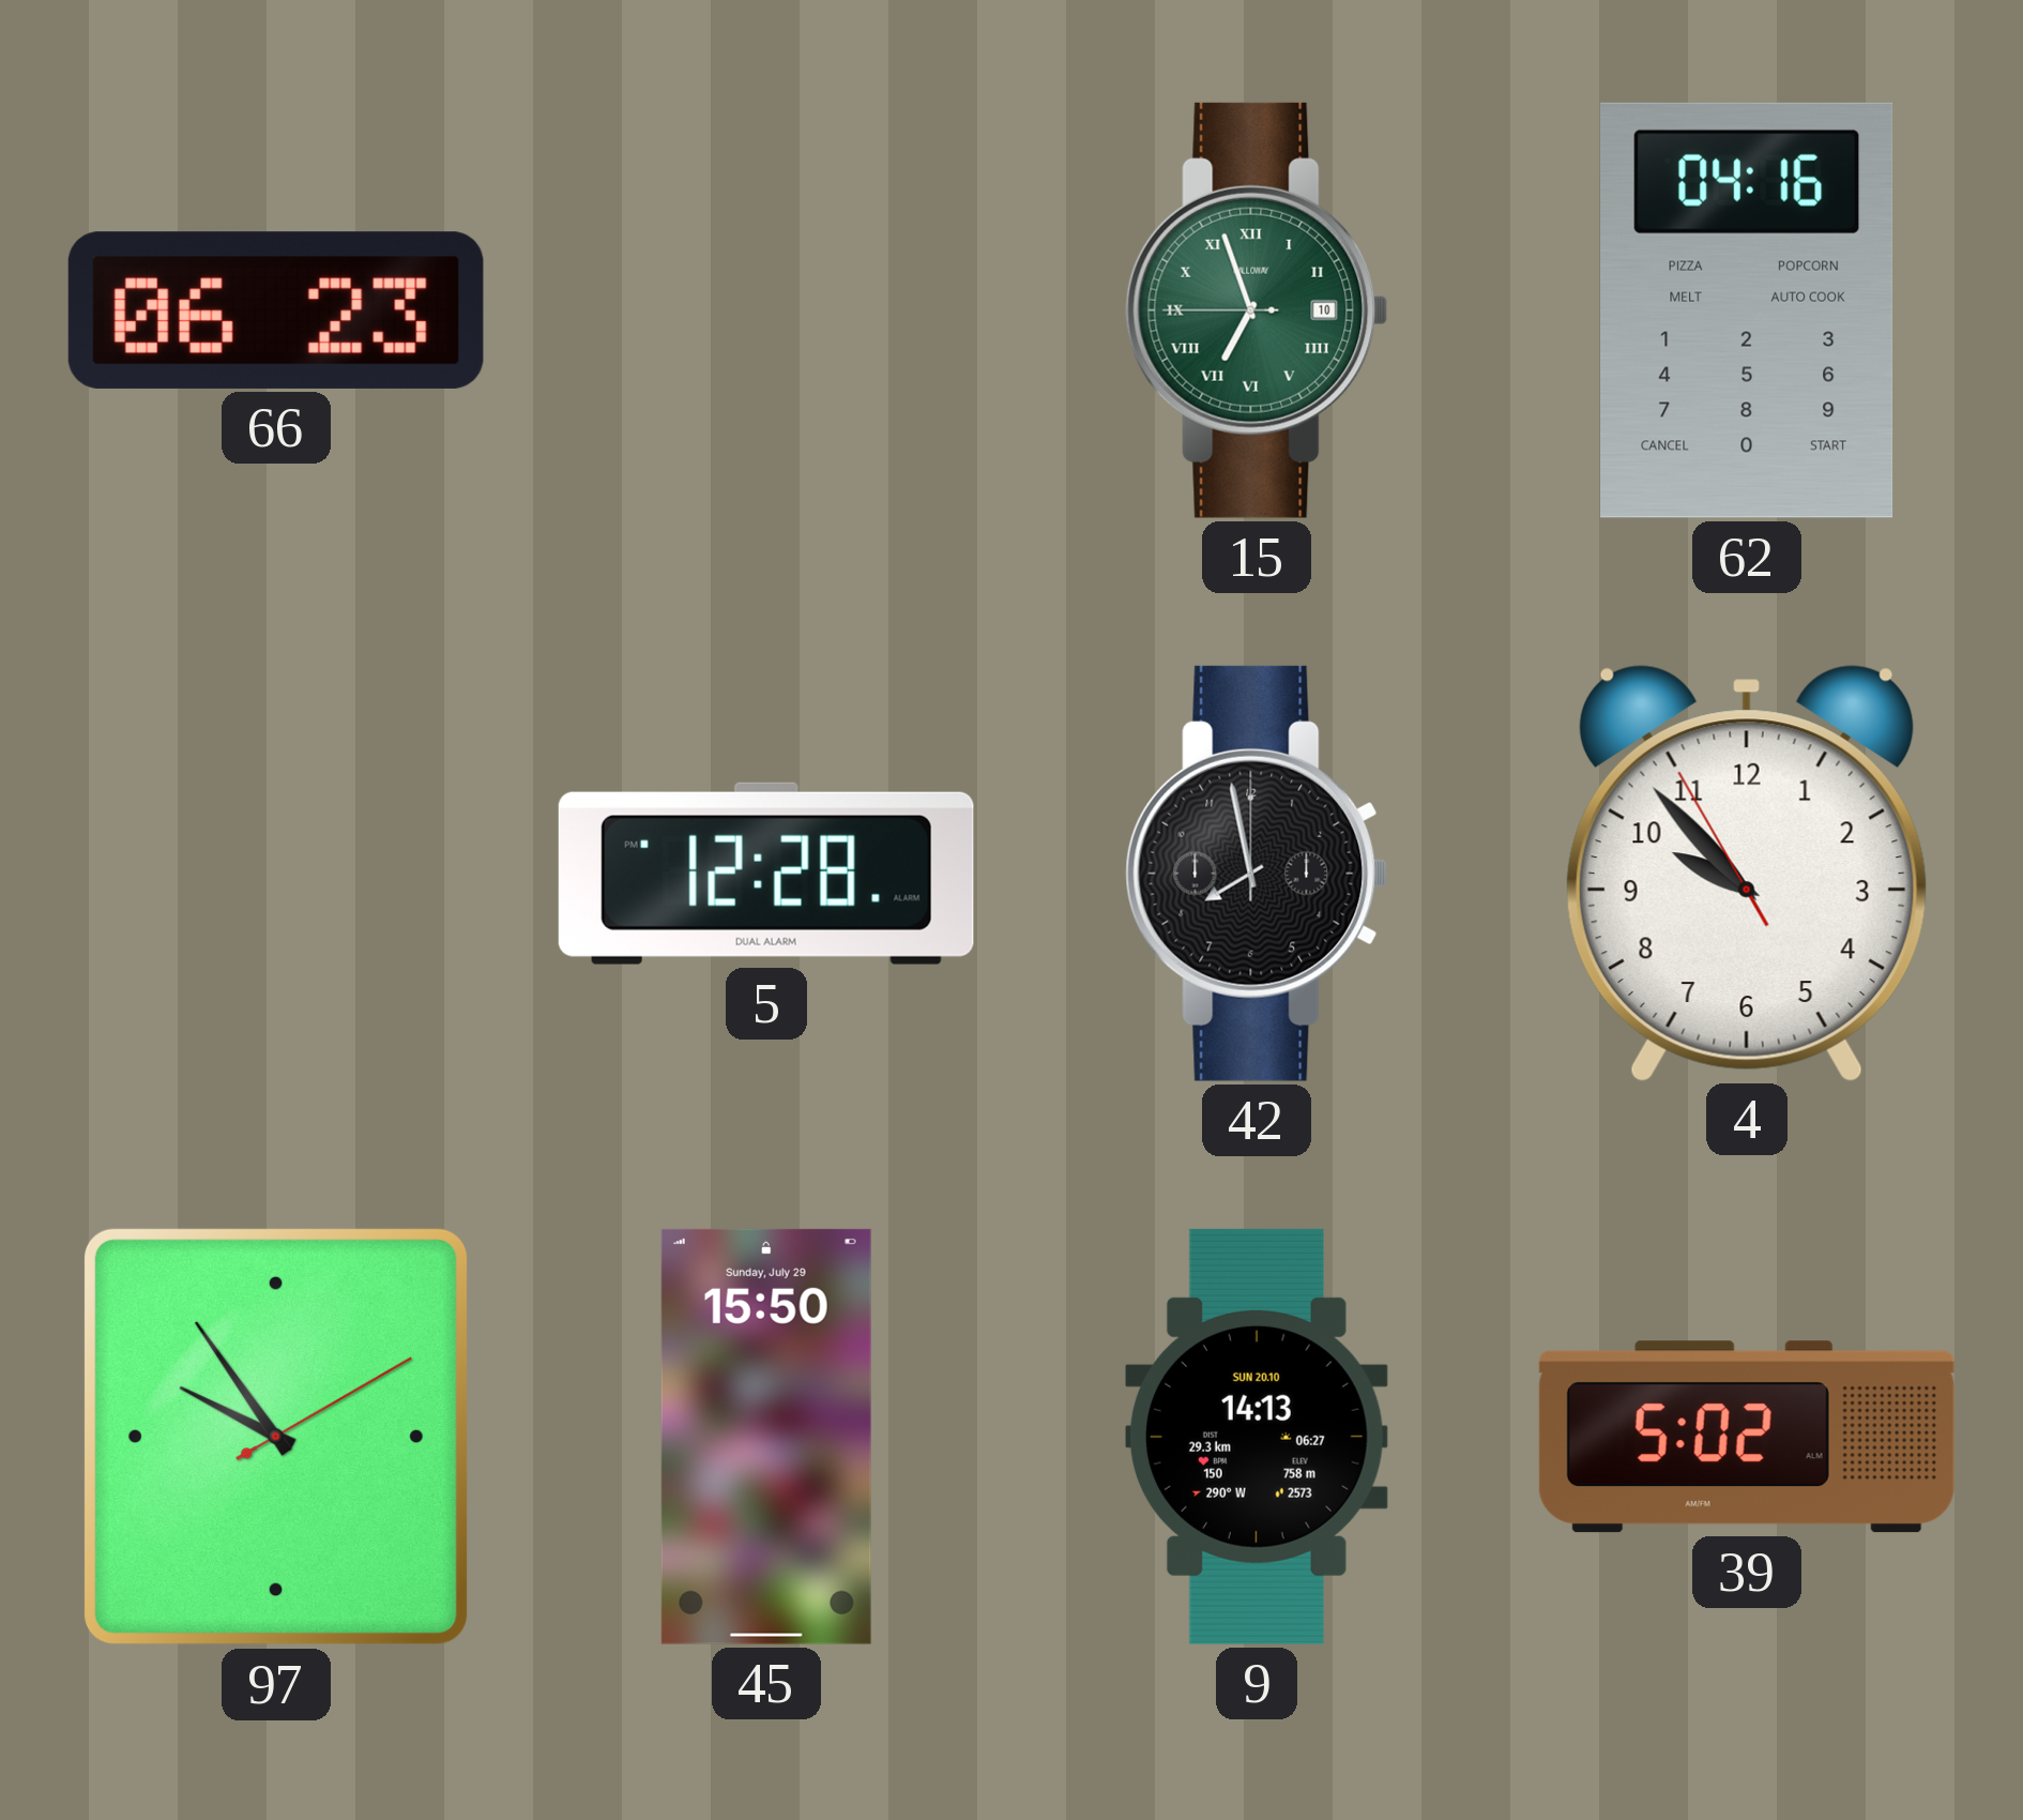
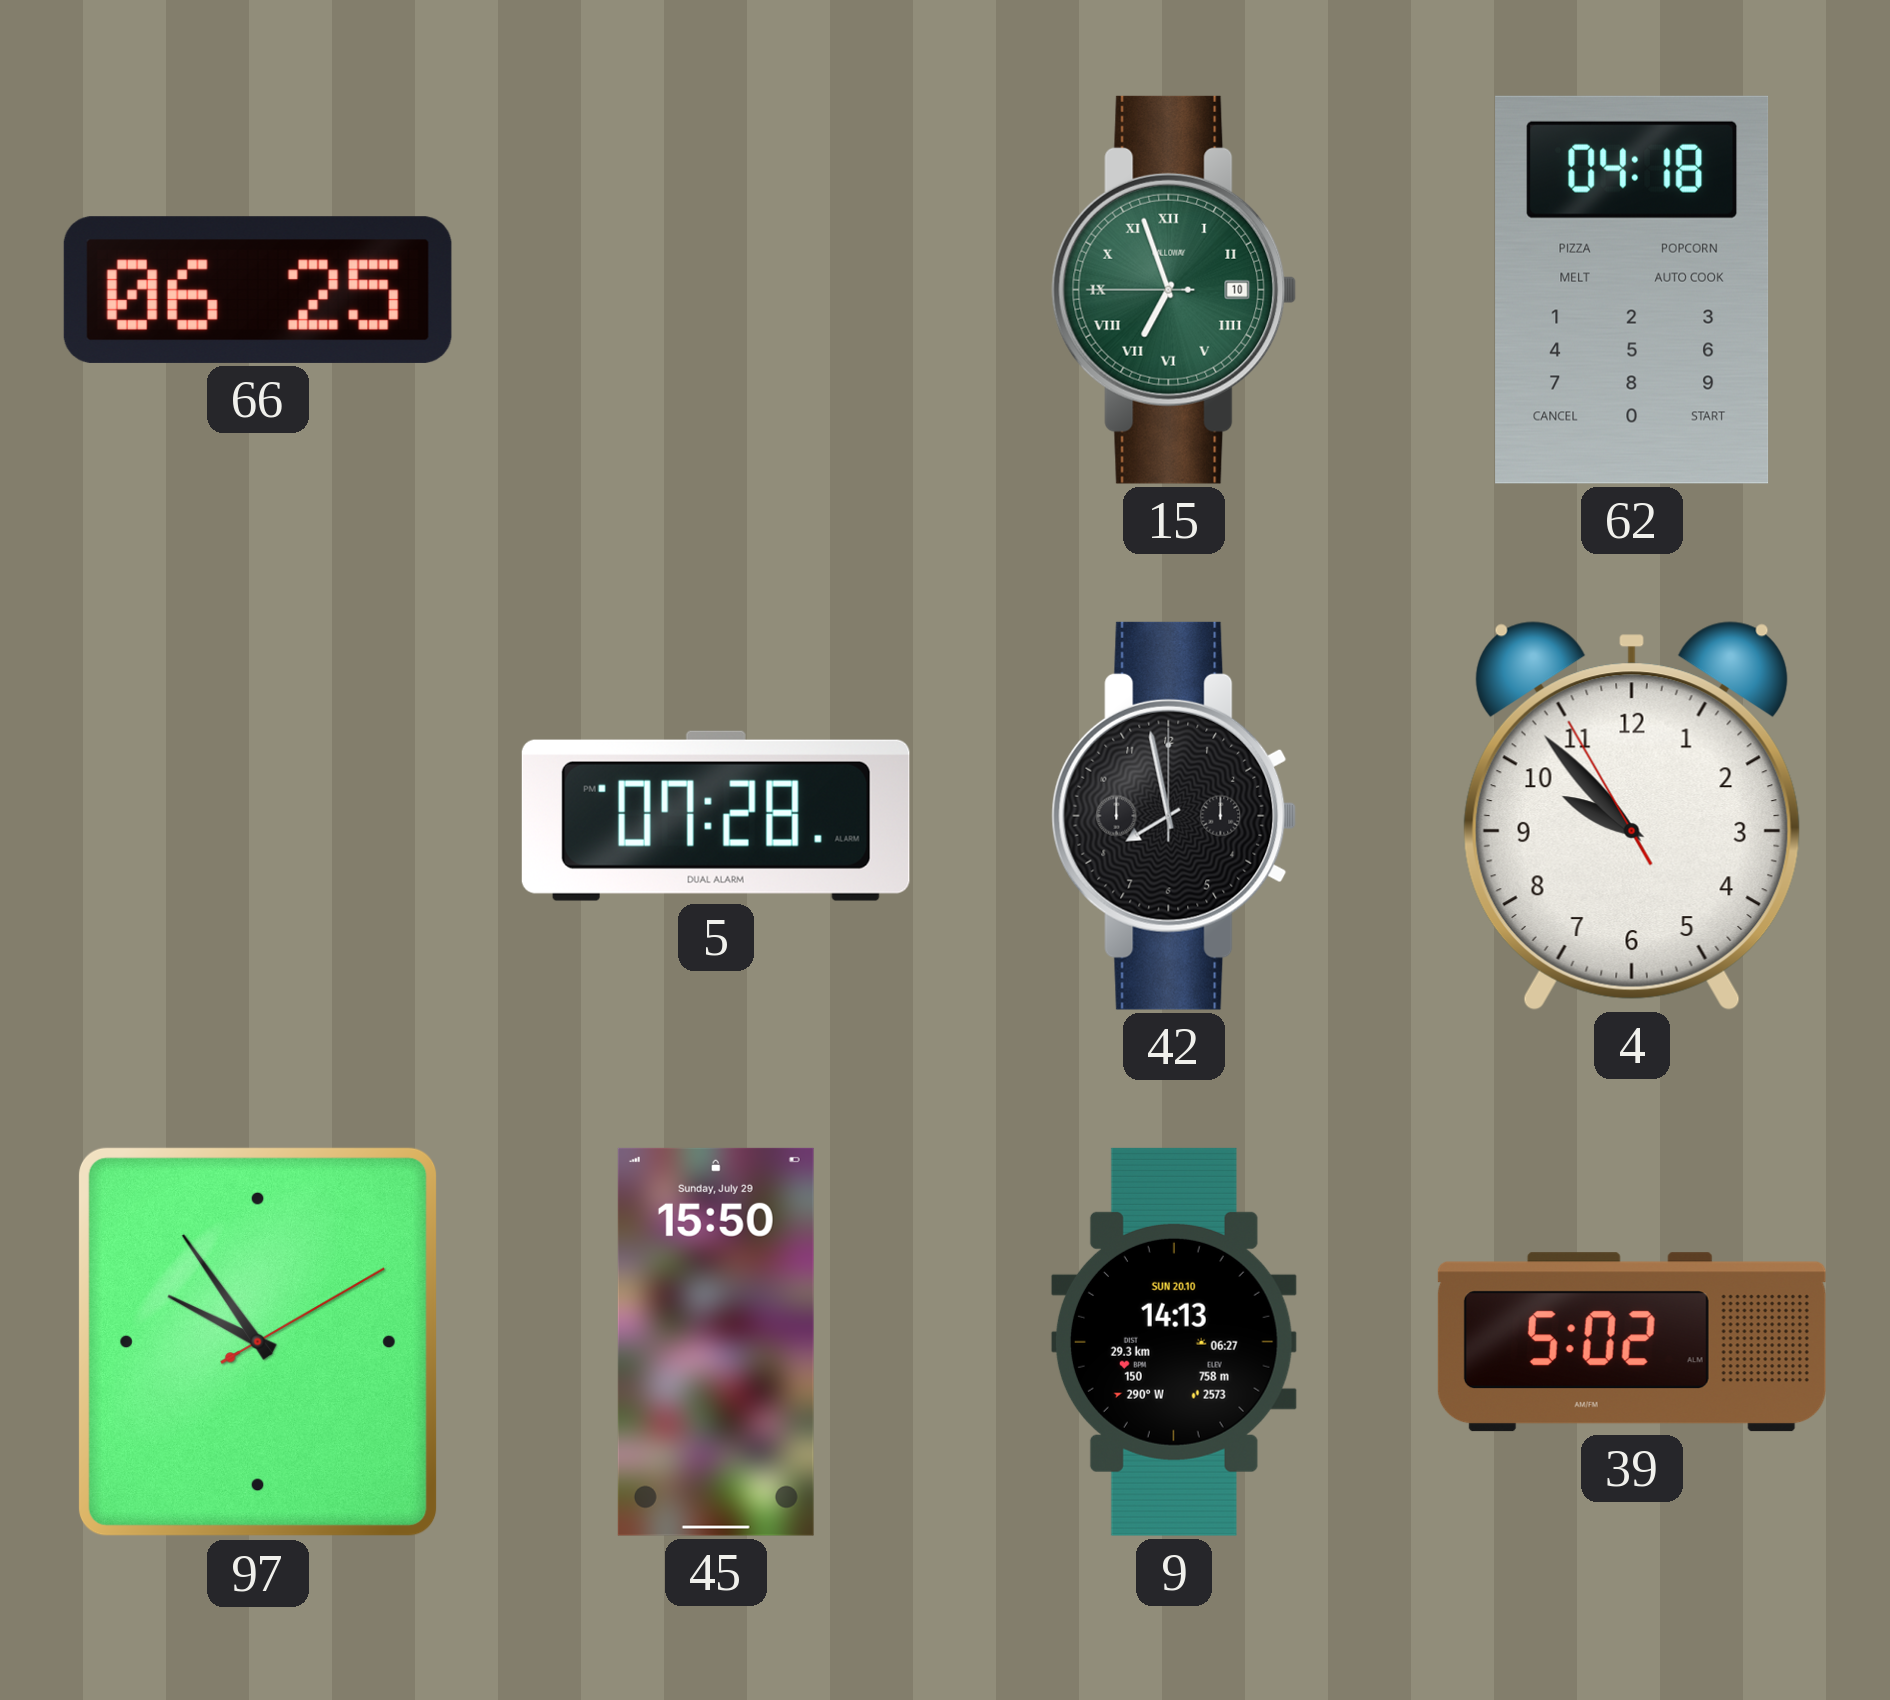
66: 06:23 -> 06:25 (258, 290)
62: 04:16 -> 04:18 (1632, 290)
5: 12:28 -> 07:28 (716, 816)
